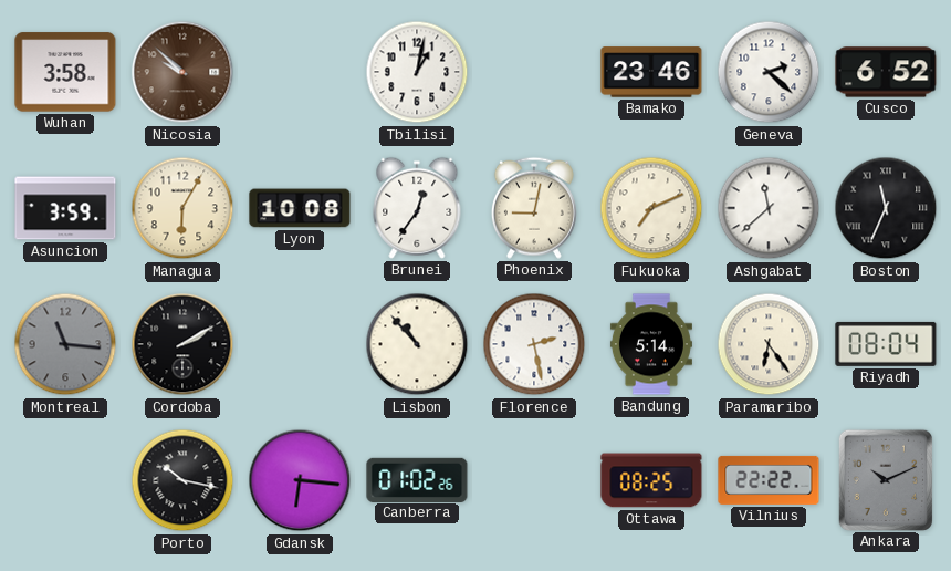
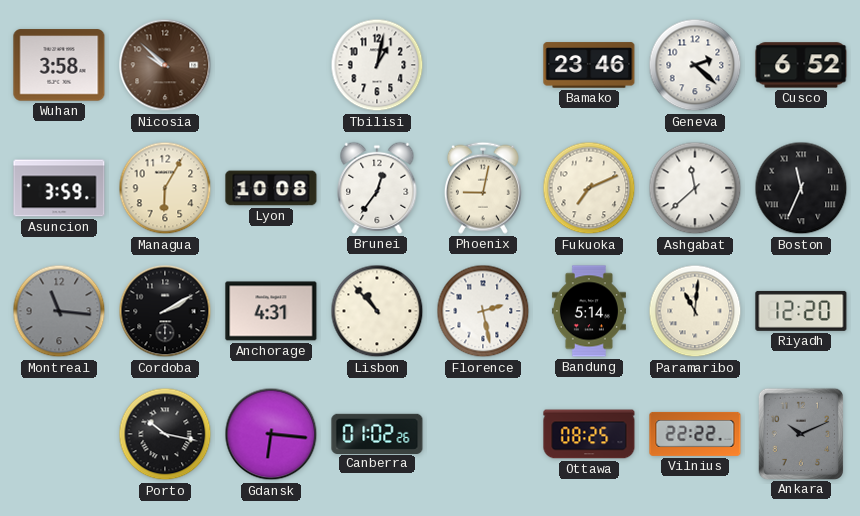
Anchorage: none -> 4:31 (271, 311)
Paramaribo: 6:24 -> 11:01 (695, 311)
Riyadh: 08:04 -> 12:20 (801, 311)
